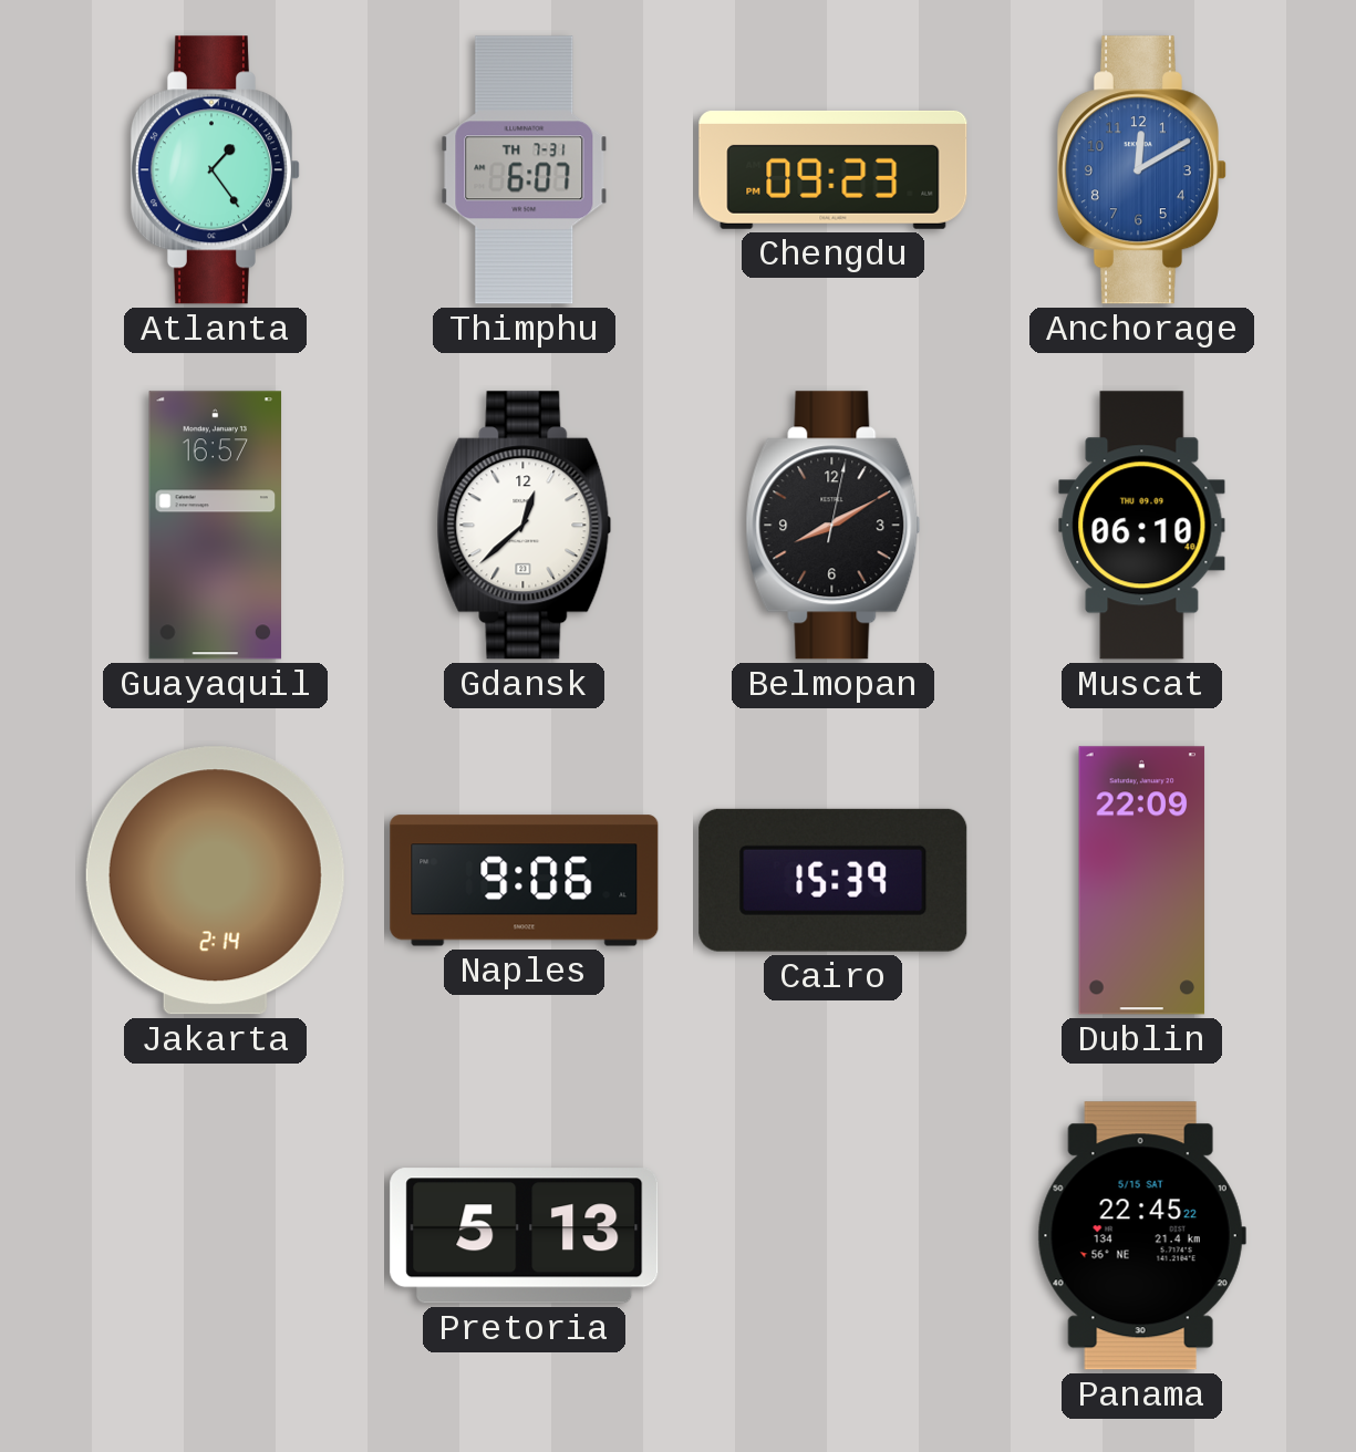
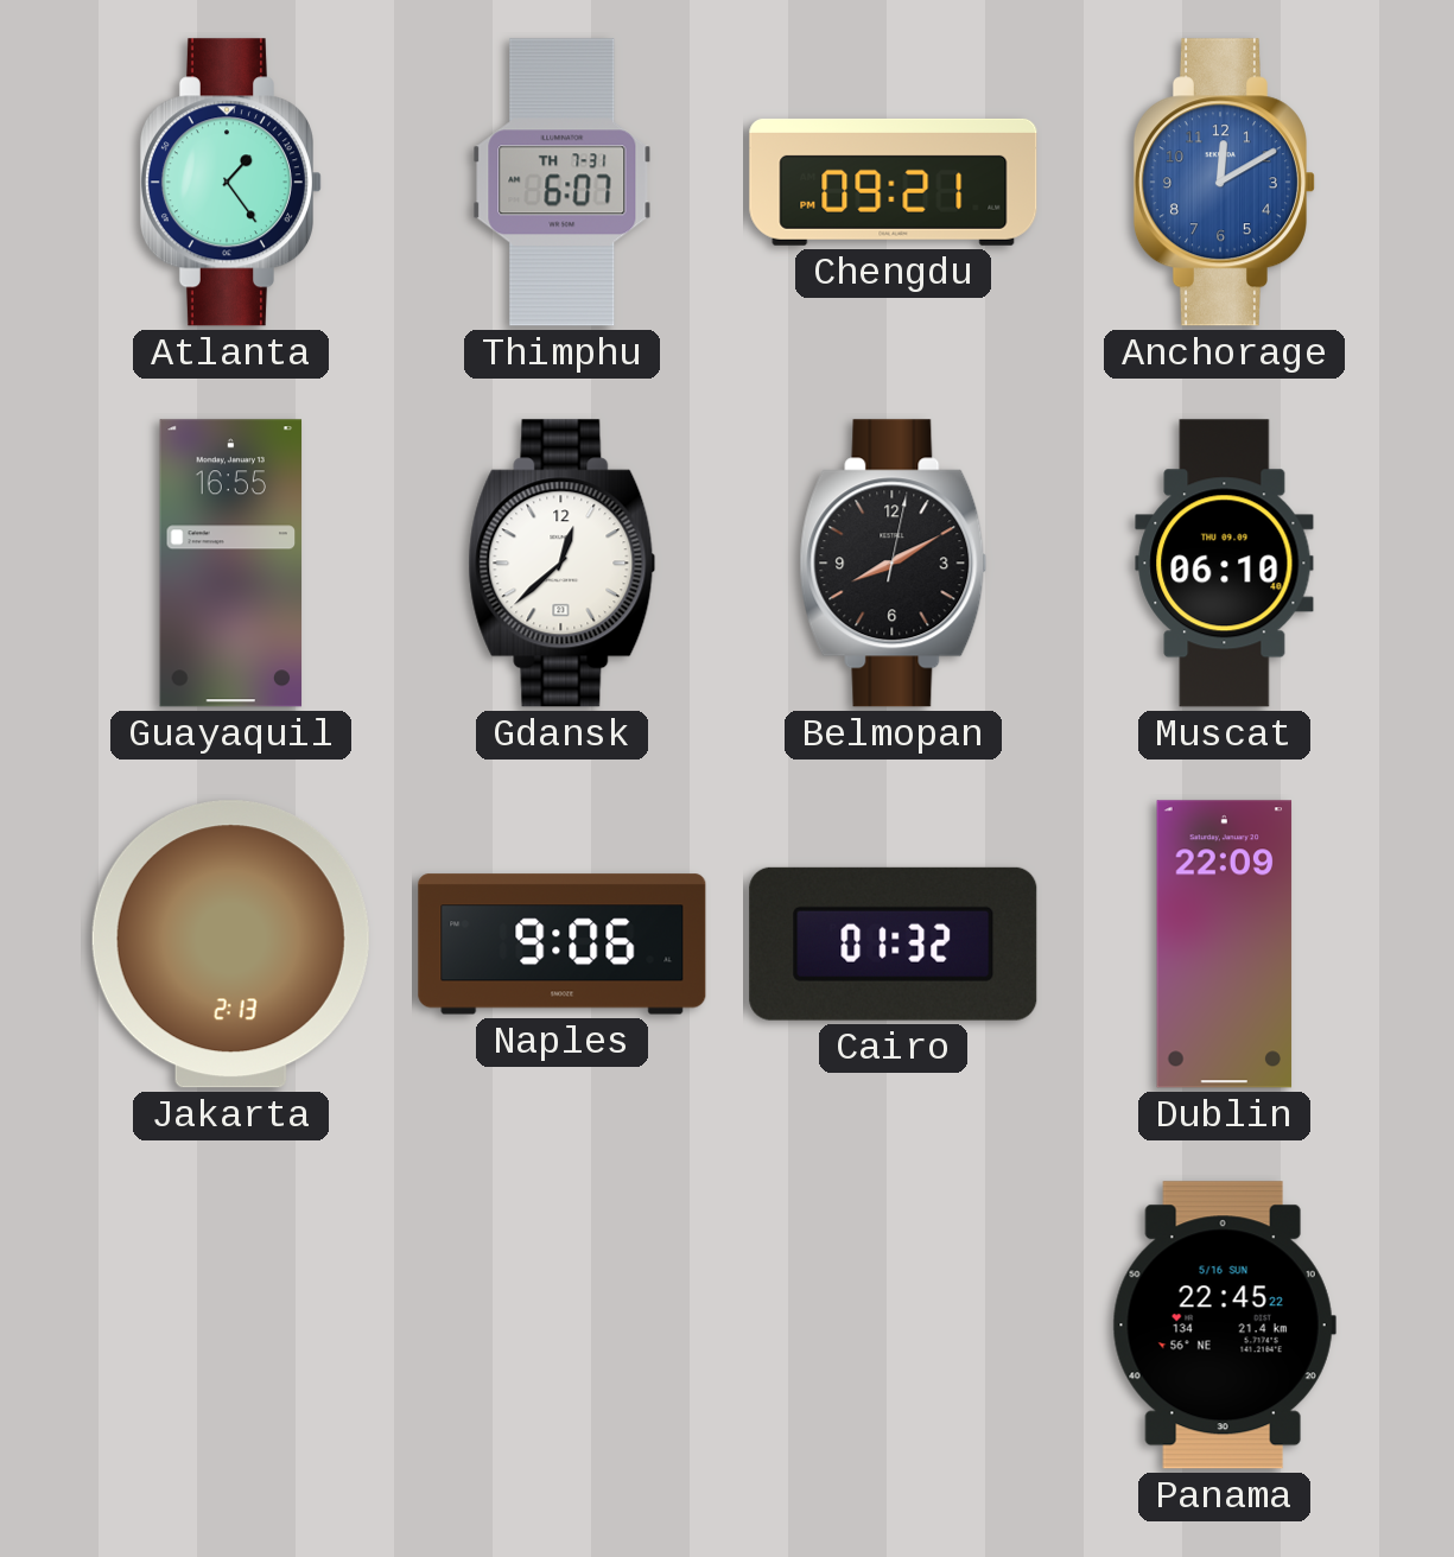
Chengdu: 09:23 -> 09:21 (894, 182)
Guayaquil: 16:57 -> 16:55 (231, 564)
Jakarta: 2:14 -> 2:13 (230, 945)
Cairo: 15:39 -> 01:32 (894, 943)
Pretoria: 5:13 -> none (525, 1236)
Panama date: 5/15 SAT -> 5/16 SUN (1224, 1326)
